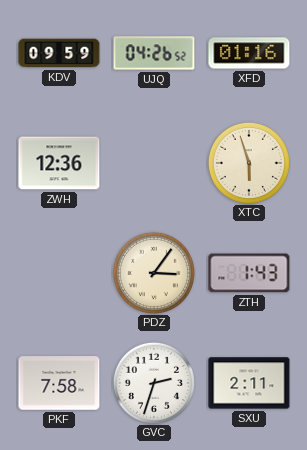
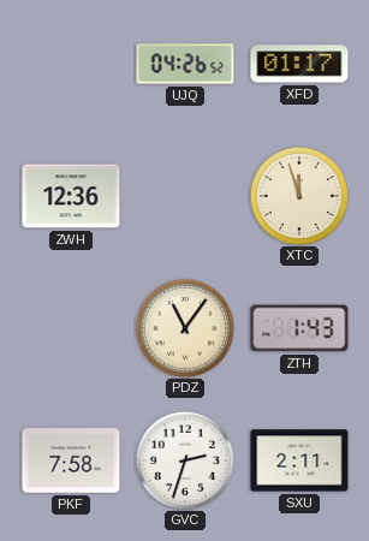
KDV: 09:59 -> none (59, 53)
XFD: 01:16 -> 01:17 (299, 64)
XTC: 5:57 -> 11:57 (299, 196)
PDZ: 3:06 -> 11:06 (185, 328)
